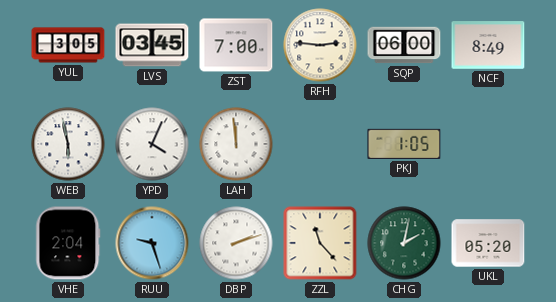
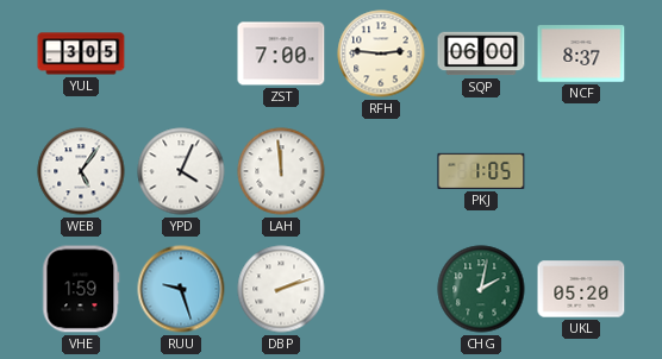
LVS: 03:45 -> none (152, 45)
NCF: 8:49 -> 8:37 (581, 53)
WEB: 5:58 -> 5:06 (81, 171)
VHE: 2:04 -> 1:59 (81, 289)
ZZL: 11:23 -> none (320, 243)
